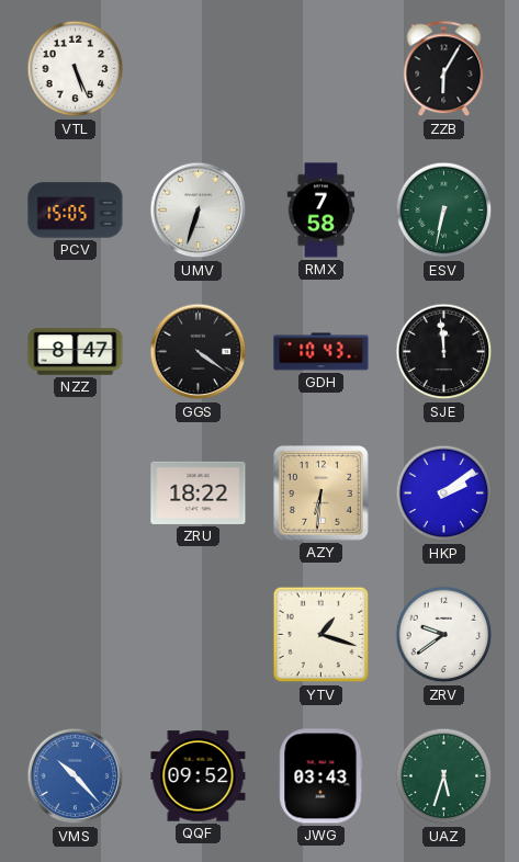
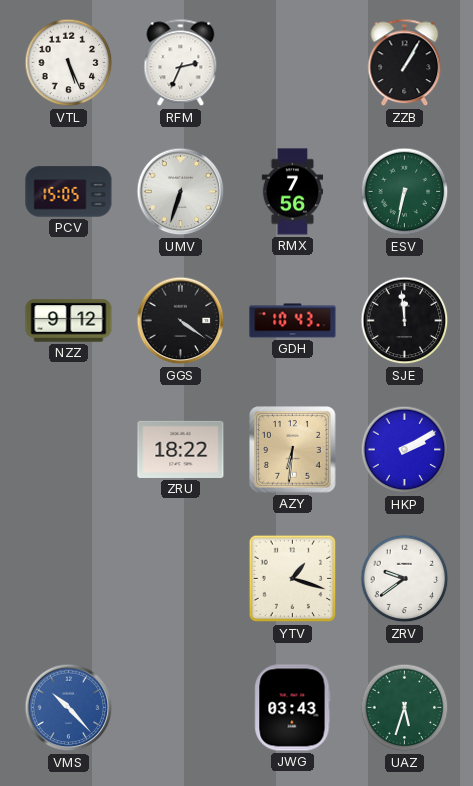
RFM: none -> 2:34 (181, 63)
ZZB: 6:05 -> 1:05 (405, 63)
RMX: 7:58 -> 7:56 (293, 192)
NZZ: 8:47 -> 9:12 (69, 321)
HKP: 2:09 -> 2:10 (405, 450)
QQF: 09:52 -> none (199, 776)
